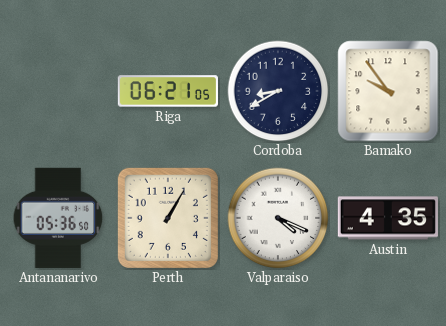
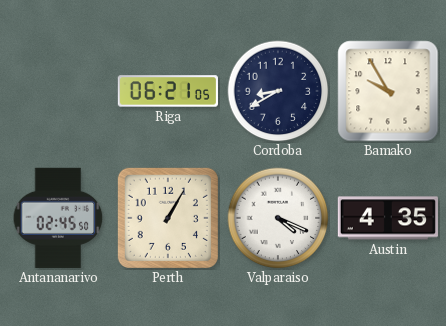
Bamako: 9:54 -> 9:55 (388, 91)
Antananarivo: 05:36 -> 02:45 (58, 218)
